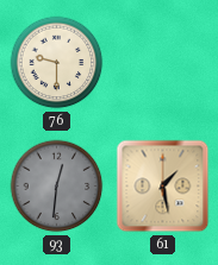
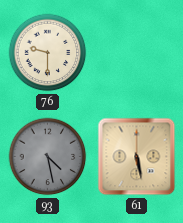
93: 12:31 -> 4:28 (48, 157)
61: 1:28 -> 5:28 (137, 157)
